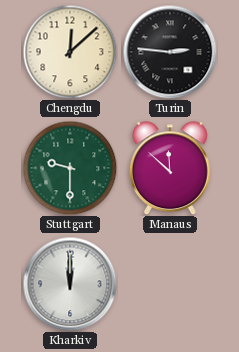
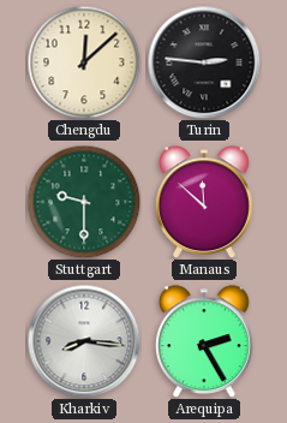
Kharkiv: 12:00 -> 8:16 (84, 341)
Arequipa: none -> 2:25 (205, 341)
